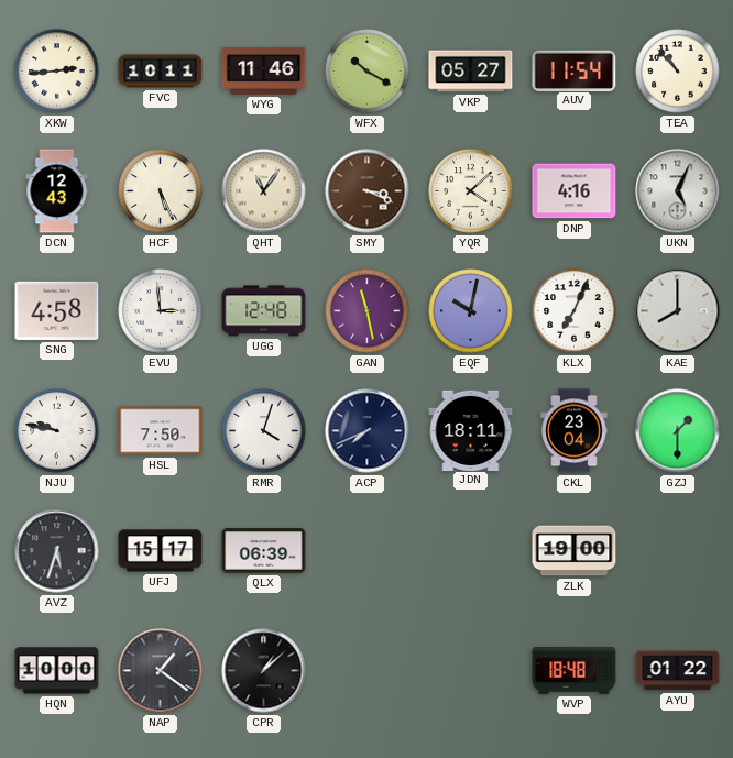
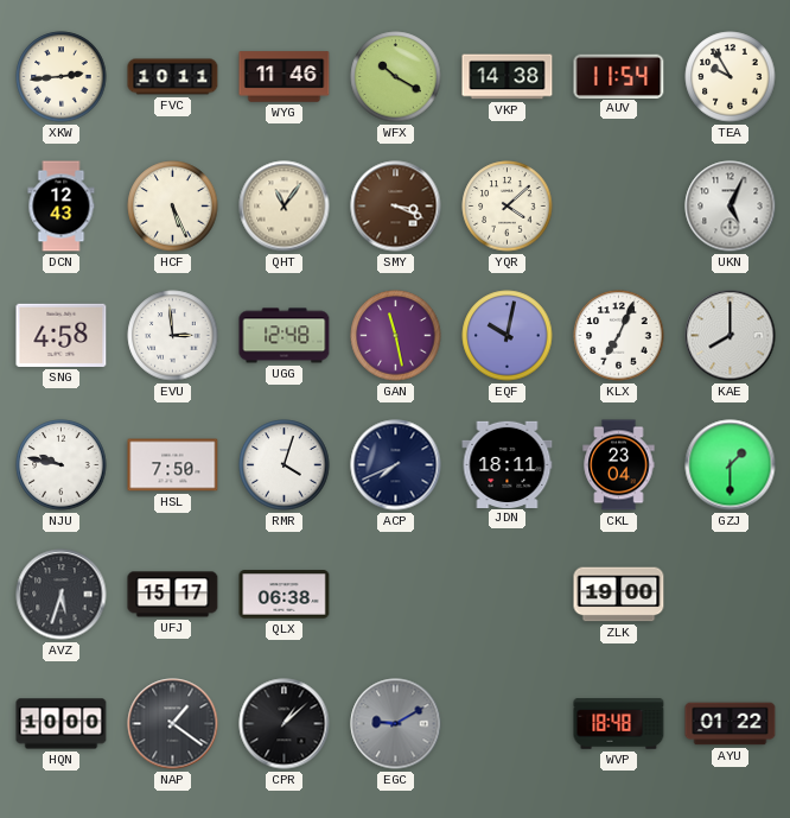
VKP: 05:27 -> 14:38 (508, 77)
TEA: 10:53 -> 9:55 (731, 77)
DNP: 4:16 -> none (575, 191)
QLX: 06:39 -> 06:38 (285, 595)
EGC: none -> 9:10 (396, 724)
